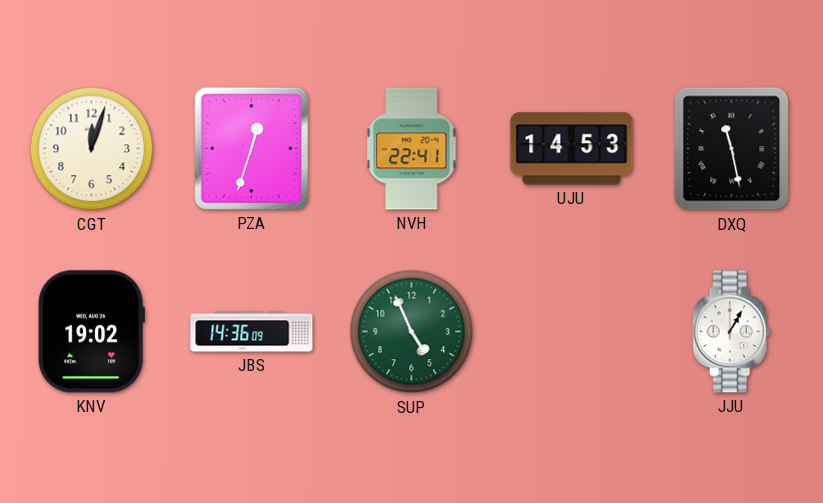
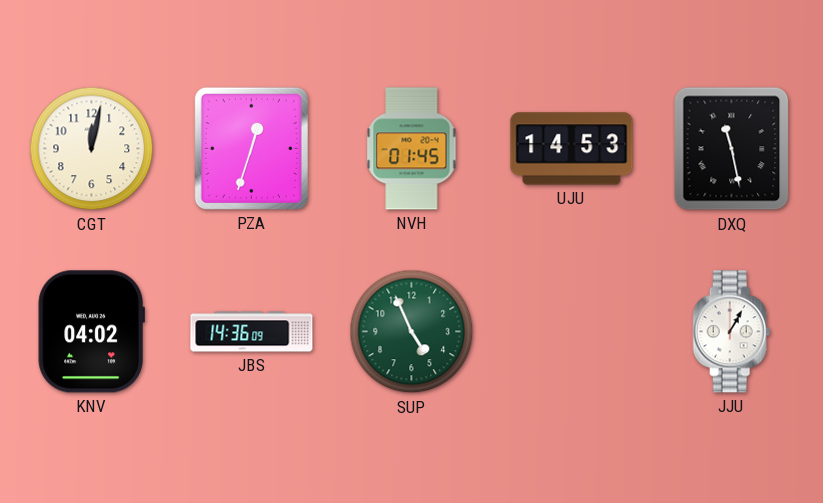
CGT: 12:03 -> 12:02 (92, 149)
NVH: 22:41 -> 01:45 (412, 149)
KNV: 19:02 -> 04:02 (91, 332)
